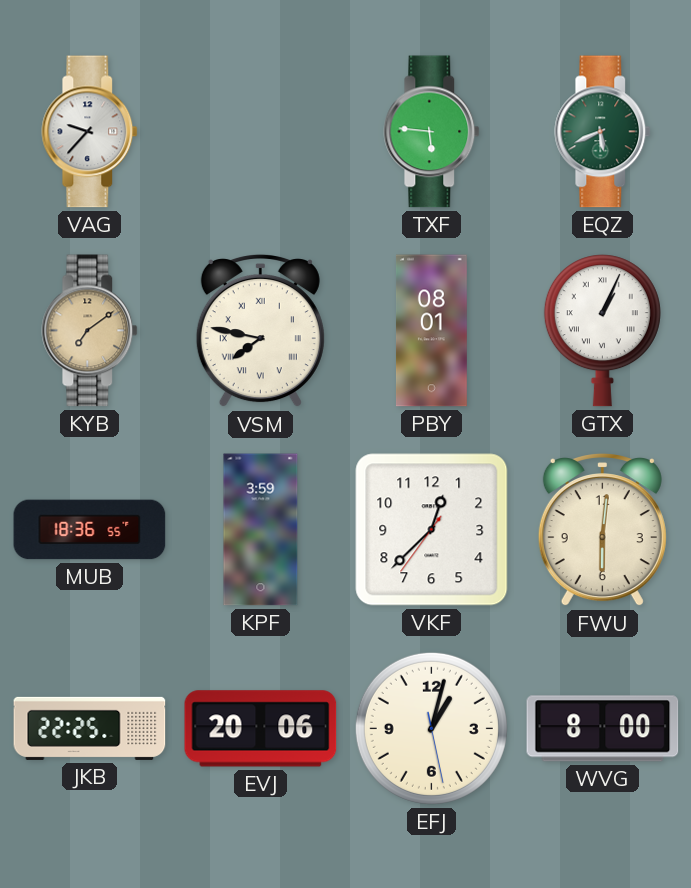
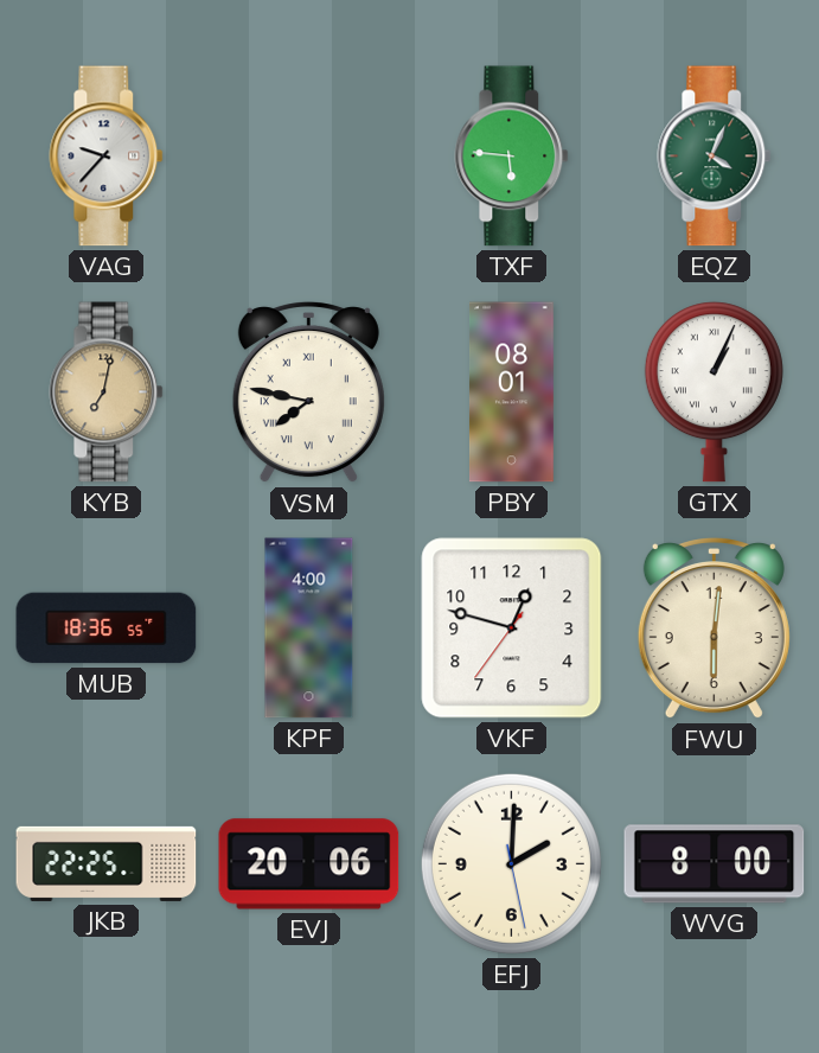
EQZ: 5:41 -> 4:04 (715, 157)
KYB: 7:09 -> 7:02 (107, 393)
KPF: 3:59 -> 4:00 (309, 628)
VKF: 12:37 -> 12:47 (512, 628)
EFJ: 1:02 -> 2:00 (511, 863)
